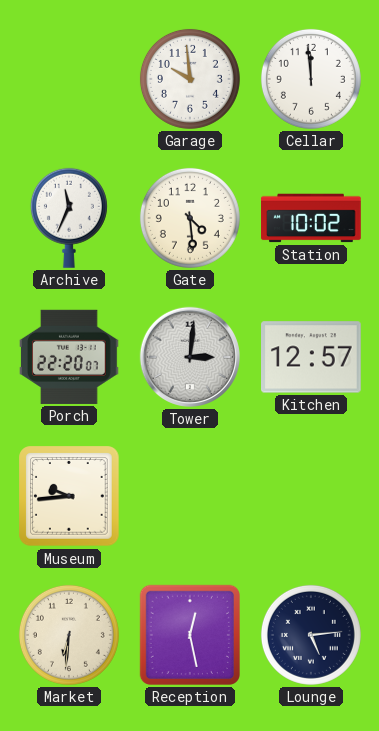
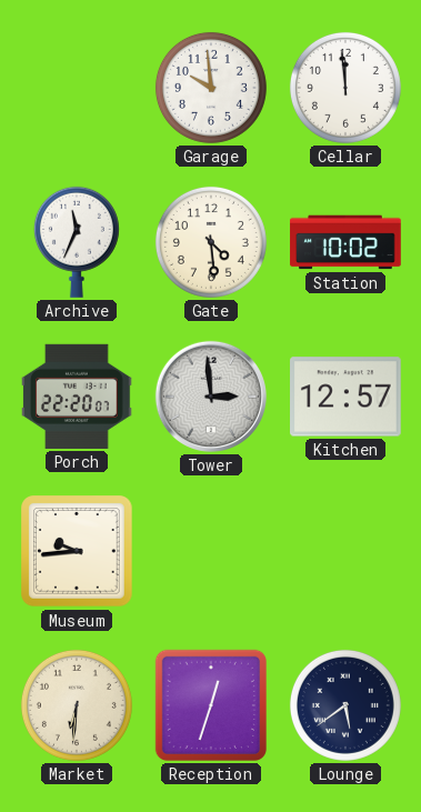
Tower: 3:01 -> 2:59 (211, 397)
Reception: 12:28 -> 12:33 (211, 705)
Lounge: 5:14 -> 5:39 (345, 705)
